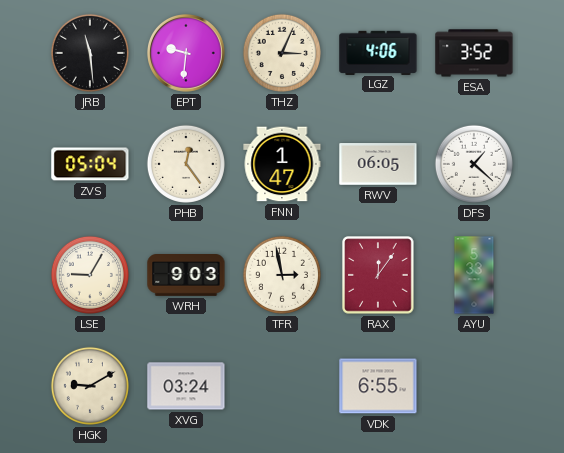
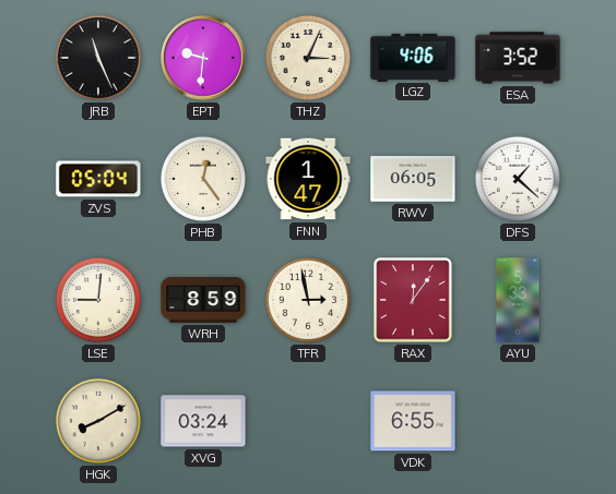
JRB: 11:29 -> 11:26 (98, 58)
LSE: 9:05 -> 9:01 (98, 300)
WRH: 9:03 -> 8:59 (203, 301)
HGK: 9:10 -> 8:10 (98, 421)
